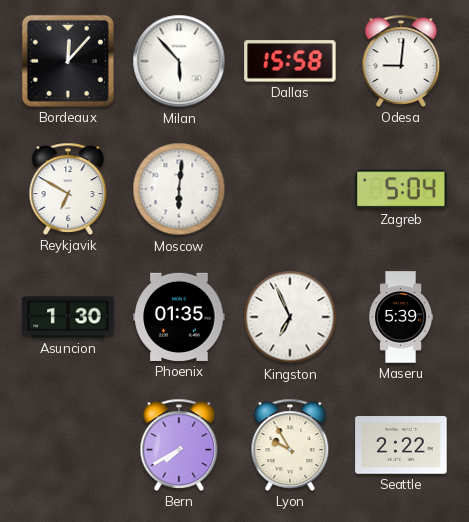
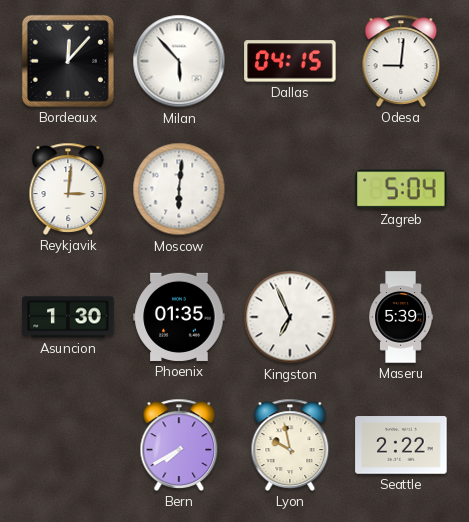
Dallas: 15:58 -> 04:15 (290, 61)
Reykjavik: 6:50 -> 3:01 (68, 189)
Lyon: 9:55 -> 9:58 (290, 445)
